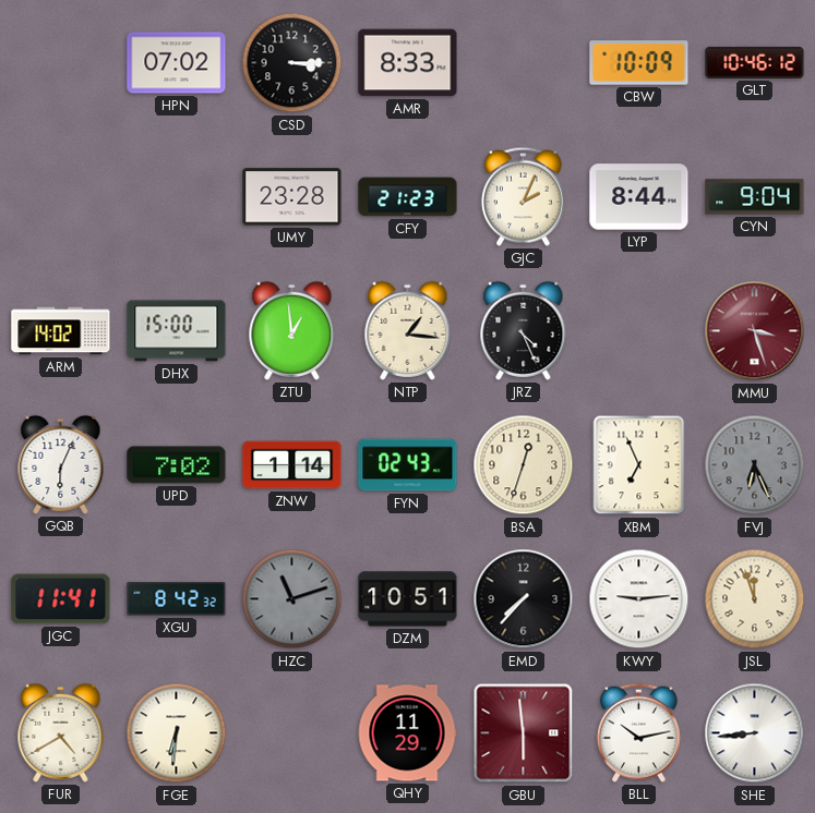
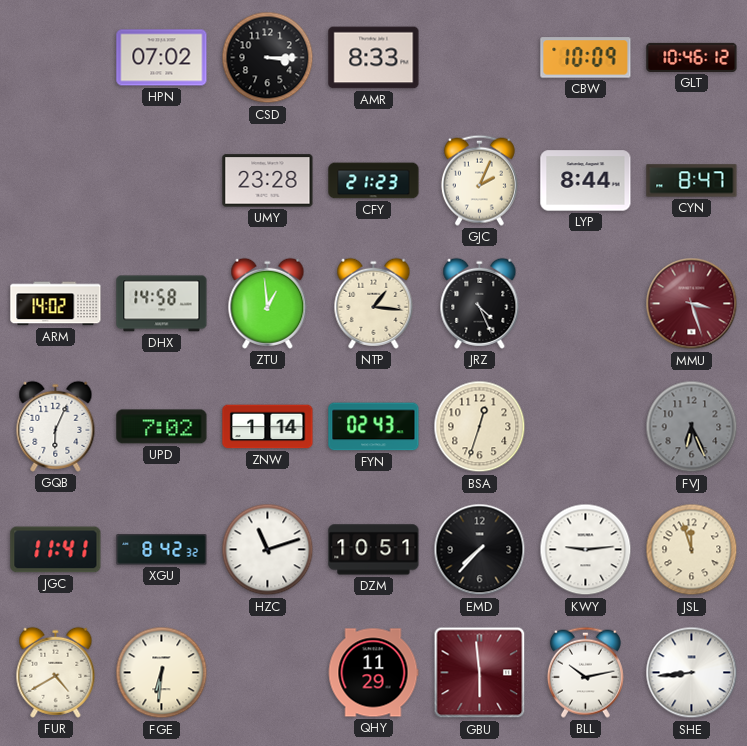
CYN: 9:04 -> 8:47 (692, 181)
DHX: 15:00 -> 14:58 (162, 304)
XBM: 6:56 -> none (639, 465)
HZC dial: grey -> white (268, 550)
